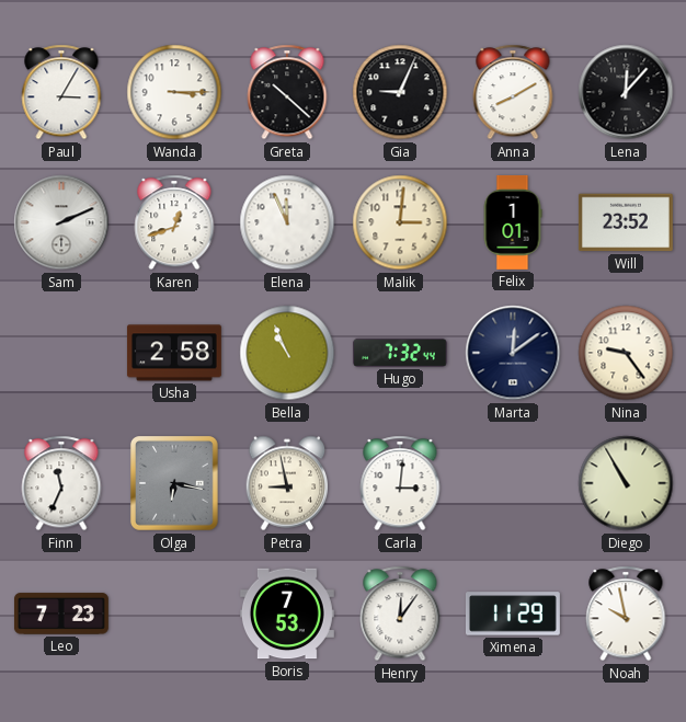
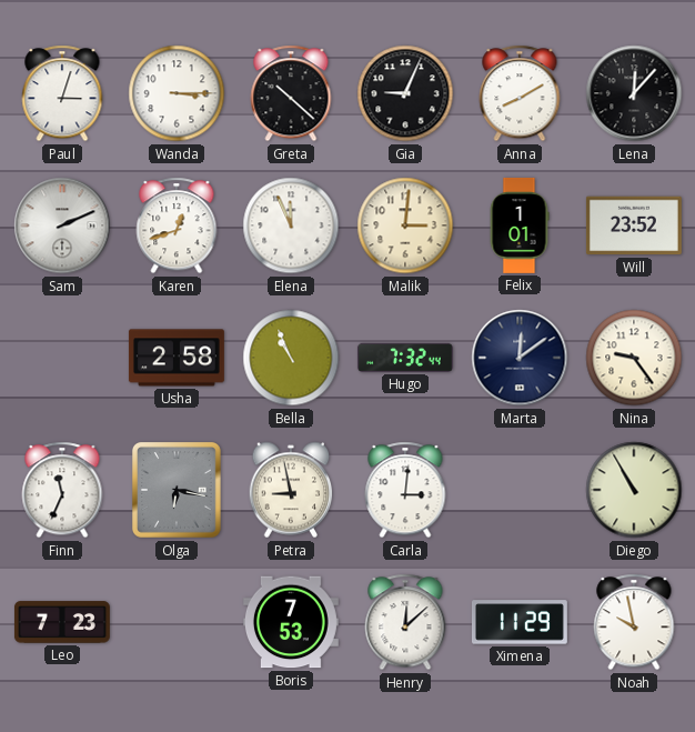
Paul: 3:05 -> 3:03 (62, 93)
Henry: 12:06 -> 12:08 (405, 622)
